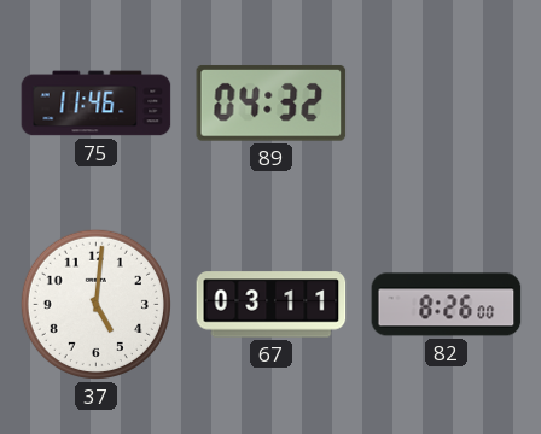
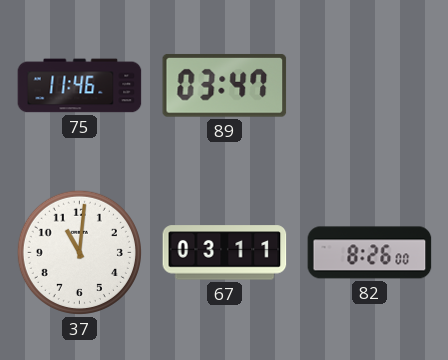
89: 04:32 -> 03:47 (225, 85)
37: 5:01 -> 11:01 (79, 252)
